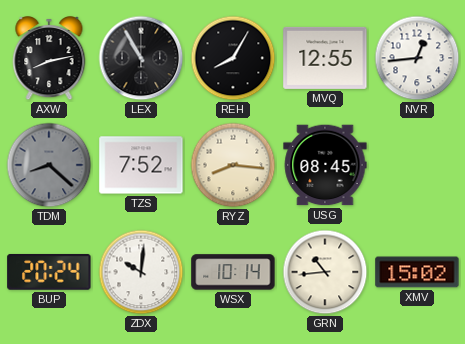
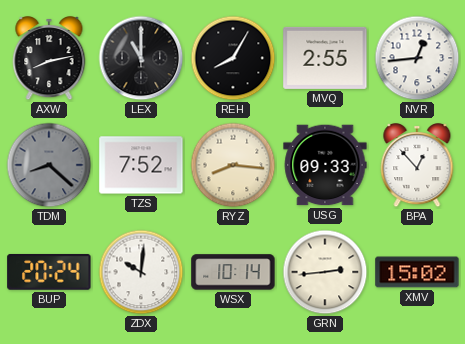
LEX: 10:55 -> 11:00 (141, 58)
MVQ: 12:55 -> 2:55 (325, 58)
USG: 08:45 -> 09:33 (325, 165)
BPA: none -> 12:53 (417, 166)
GRN: 10:44 -> 2:44 (325, 272)
